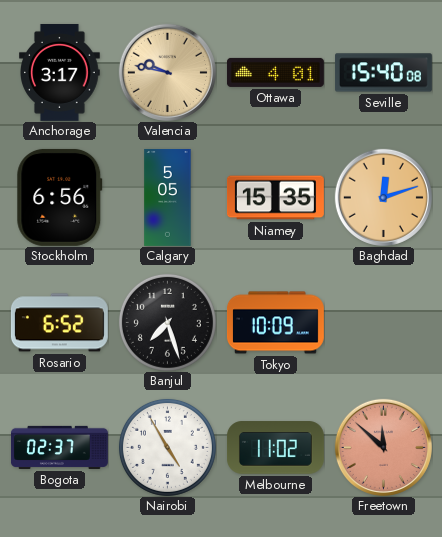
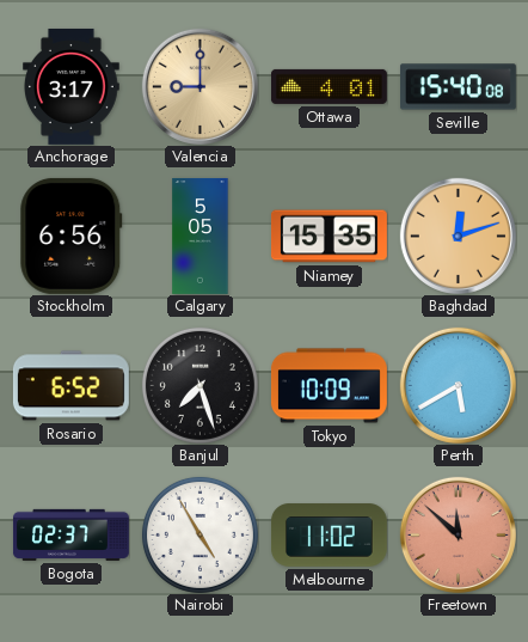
Valencia: 9:47 -> 9:00 (199, 86)
Perth: none -> 5:40 (458, 385)
